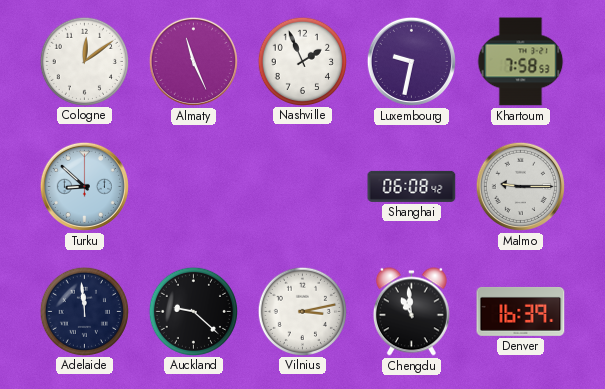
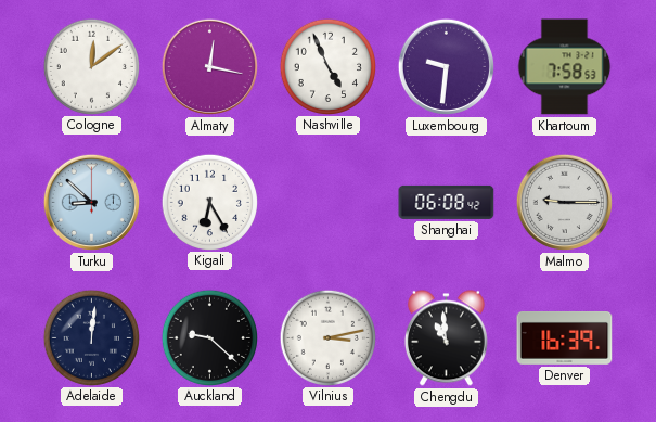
Almaty: 11:26 -> 12:17 (209, 66)
Nashville: 1:56 -> 4:56 (327, 66)
Luxembourg: 9:32 -> 9:31 (446, 66)
Kigali: none -> 6:25 (209, 202)
Adelaide: 11:59 -> 12:01 (91, 337)
